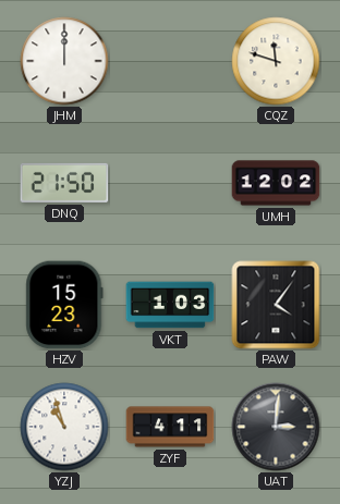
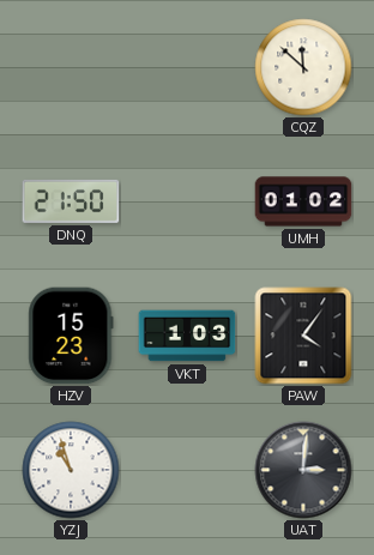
JHM: 12:00 -> none (64, 61)
CQZ: 11:48 -> 11:52 (303, 67)
UMH: 12:02 -> 01:02 (303, 201)
ZYF: 4:11 -> none (170, 427)
